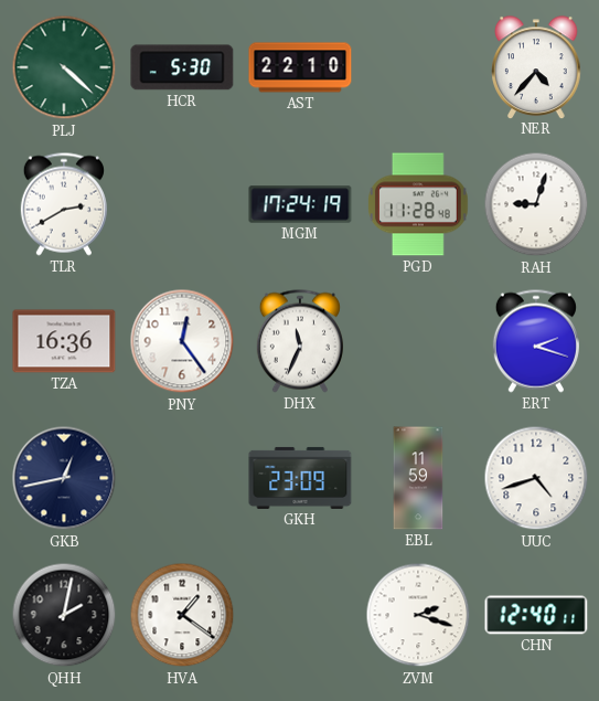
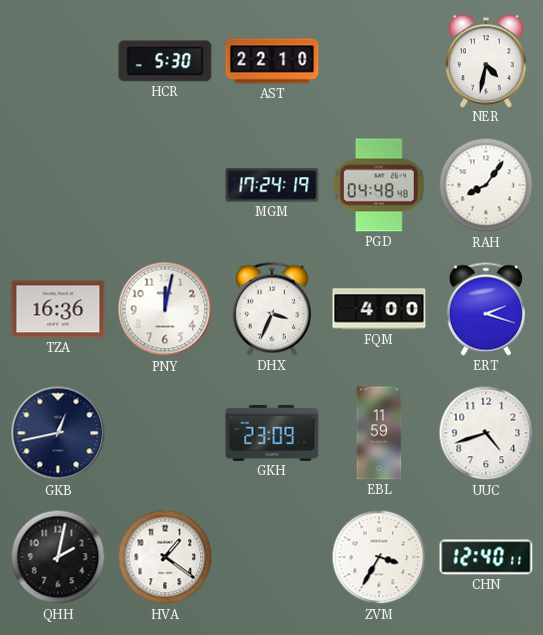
PLJ: 4:22 -> none (64, 67)
NER: 4:37 -> 4:32 (486, 61)
TLR: 2:40 -> none (64, 204)
PGD: 11:28 -> 04:48 (380, 185)
RAH: 9:03 -> 8:06 (486, 185)
PNY: 12:24 -> 12:02 (165, 309)
DHX: 11:34 -> 3:34 (272, 309)
FQM: none -> 4:00 (379, 309)
ZVM: 2:18 -> 3:35 (379, 557)
